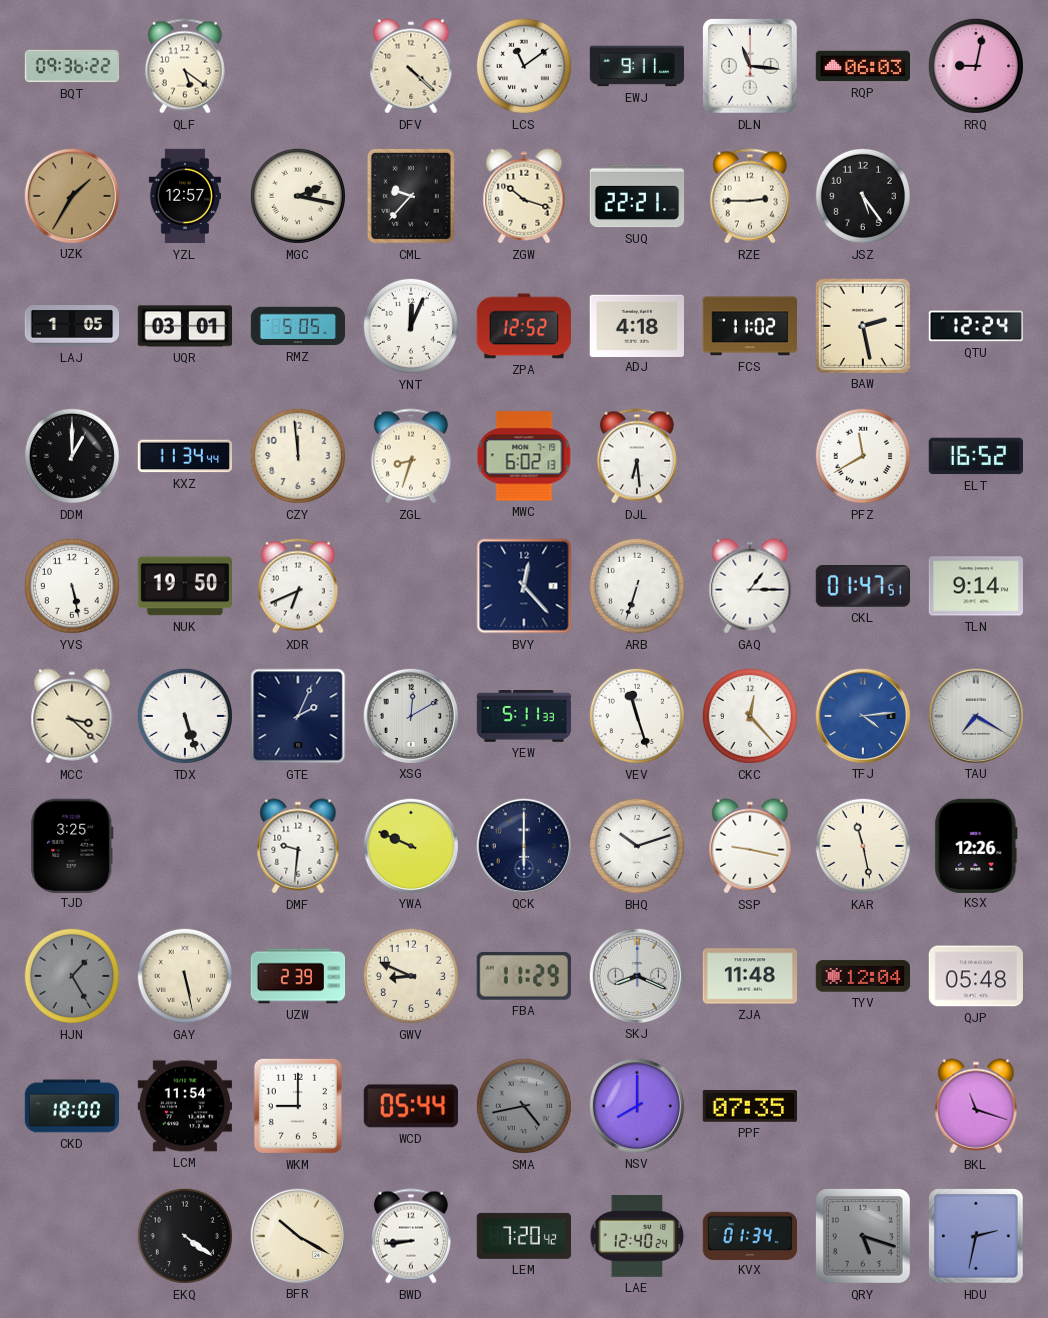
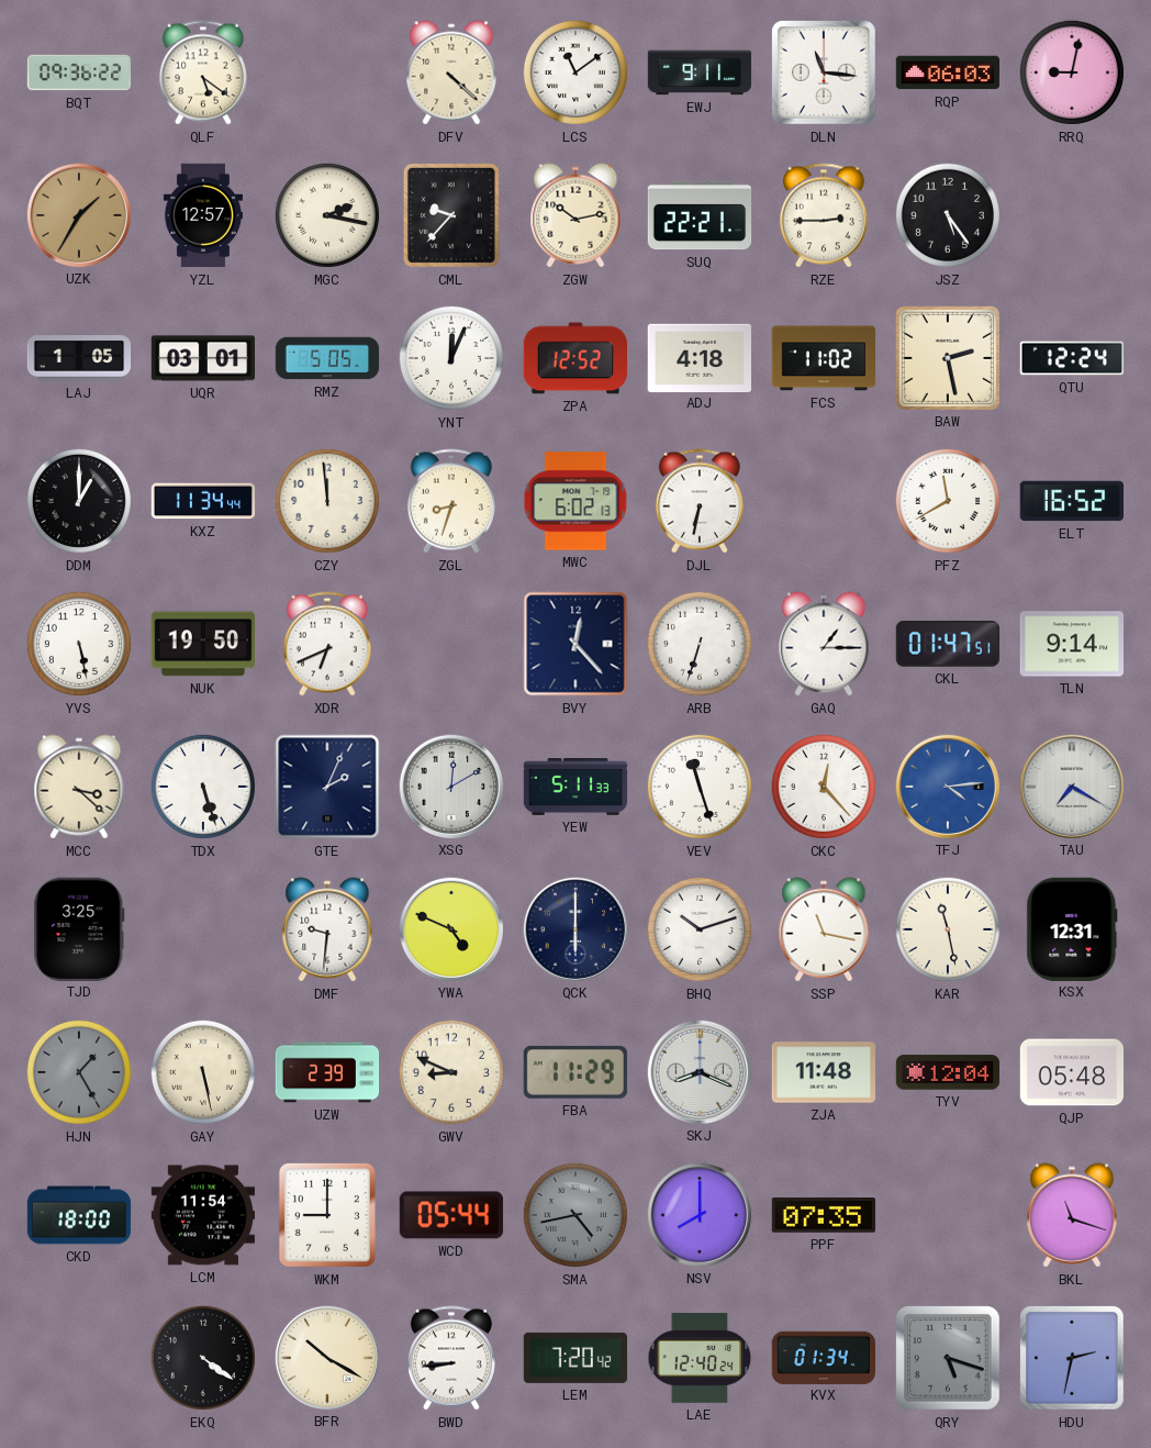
ZGW: 10:18 -> 10:13 (575, 215)
DJL: 6:29 -> 6:32 (700, 501)
YWA: 9:49 -> 4:49 (450, 928)
SSP: 9:17 -> 11:17 (824, 929)
KSX: 12:26 -> 12:31 (1072, 928)
